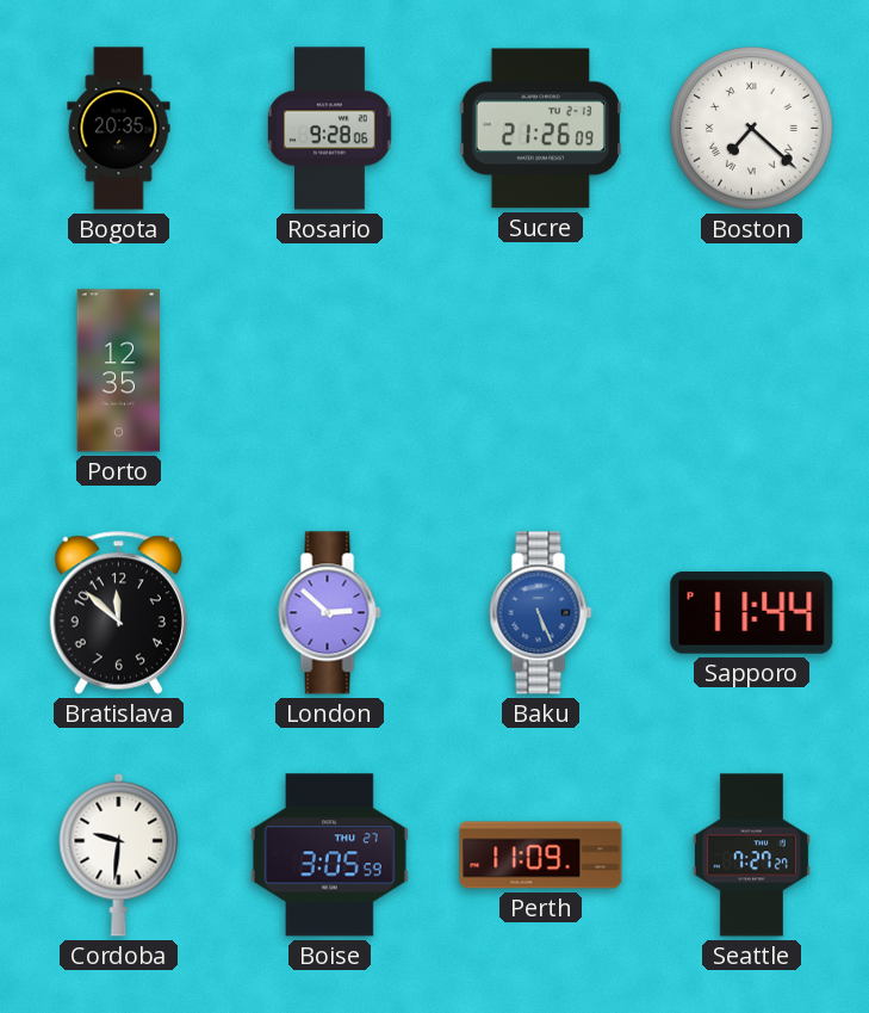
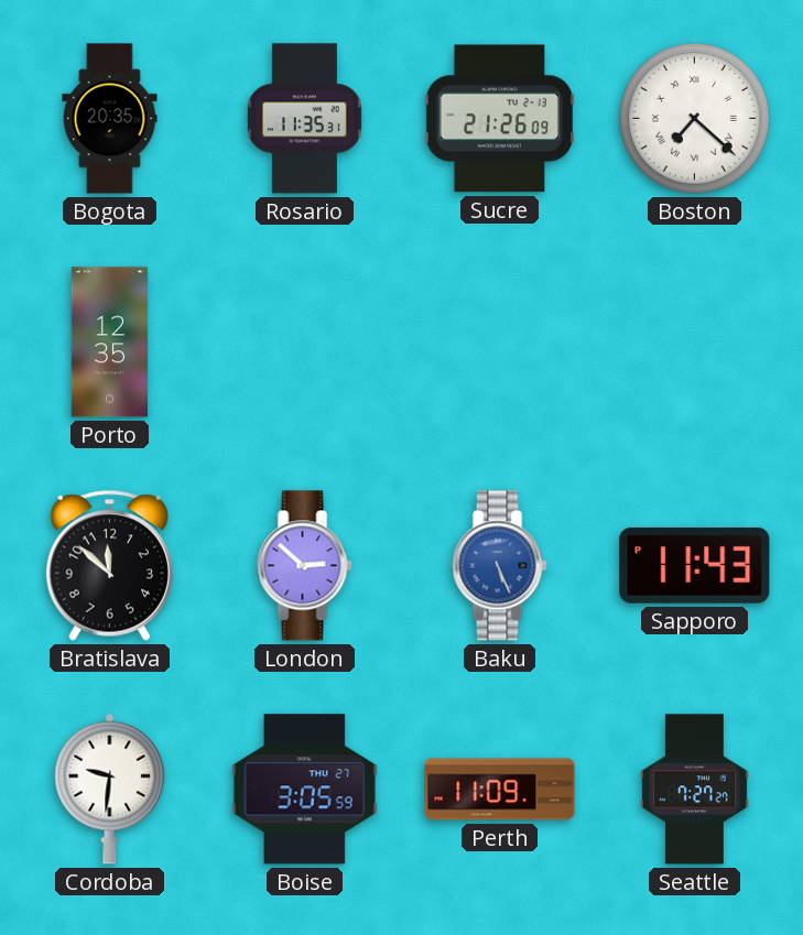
Rosario: 9:28 -> 11:35 (305, 119)
Sapporo: 11:44 -> 11:43 (695, 565)
